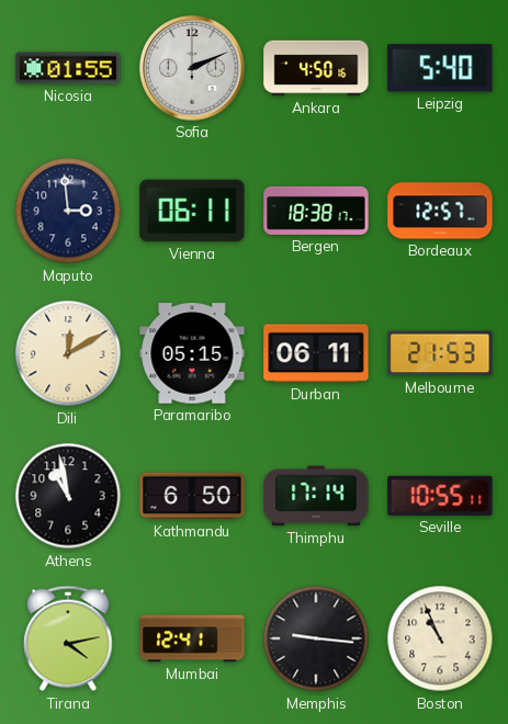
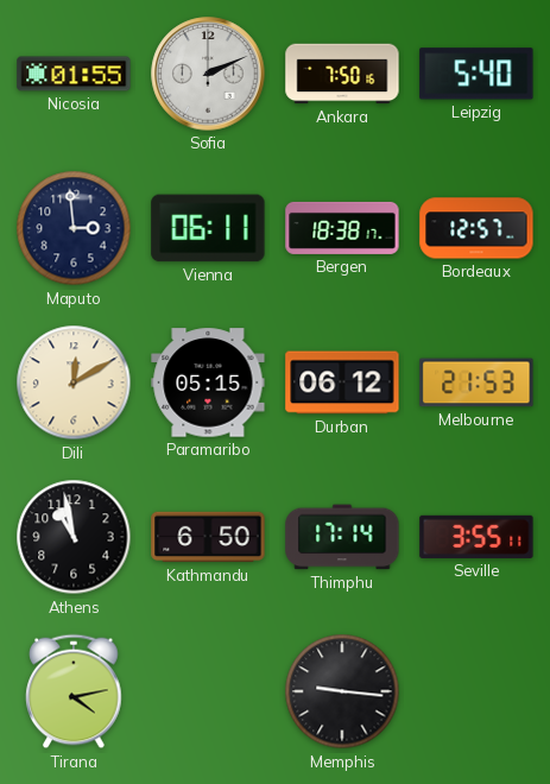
Ankara: 4:50 -> 7:50 (342, 74)
Durban: 06:11 -> 06:12 (342, 382)
Seville: 10:55 -> 3:55 (476, 537)
Mumbai: 12:41 -> none (192, 638)
Boston: 10:56 -> none (440, 638)
